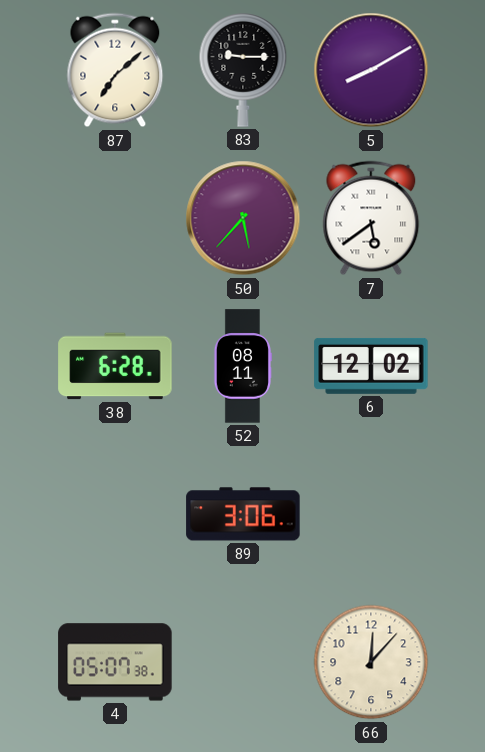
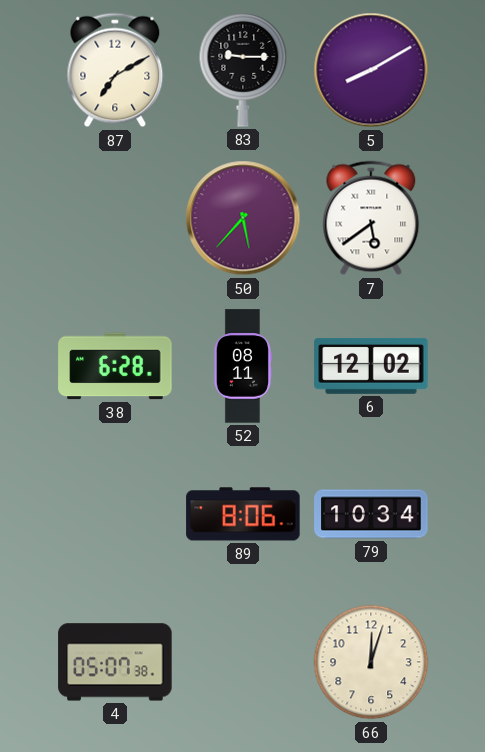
87: 7:08 -> 7:10 (115, 70)
89: 3:06 -> 8:06 (243, 514)
79: none -> 10:34 (371, 514)
66: 12:07 -> 12:03 (371, 662)
